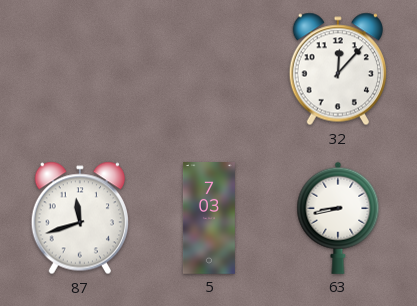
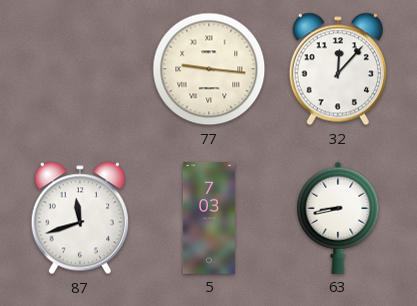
77: none -> 9:16 (209, 69)
